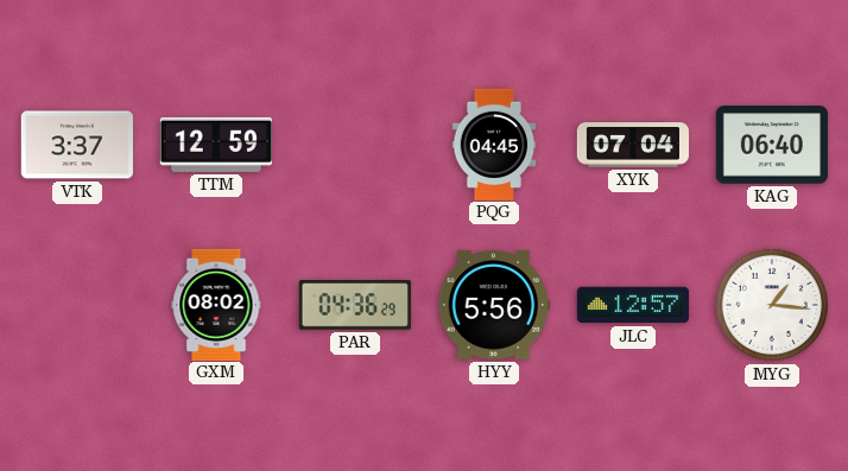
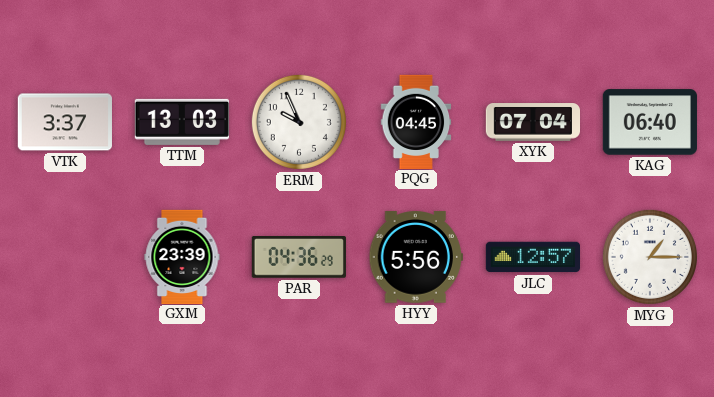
TTM: 12:59 -> 13:03 (182, 122)
ERM: none -> 9:56 (299, 122)
GXM: 08:02 -> 23:39 (182, 256)
MYG: 1:16 -> 1:15 (650, 257)
